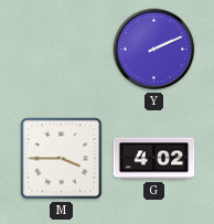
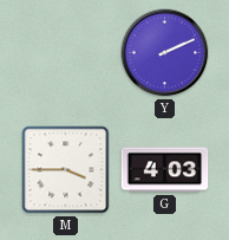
G: 4:02 -> 4:03 (165, 170)
